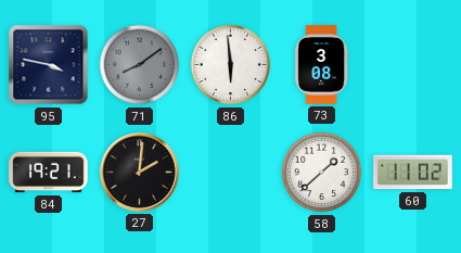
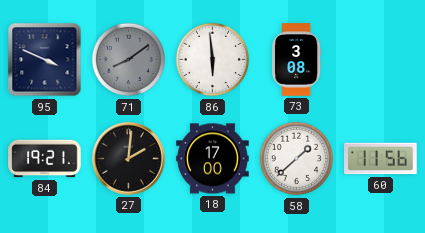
95: 3:47 -> 3:49 (45, 60)
18: none -> 17:00 (213, 159)
60: 11:02 -> 11:56 (381, 159)
